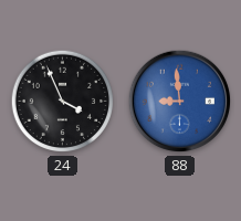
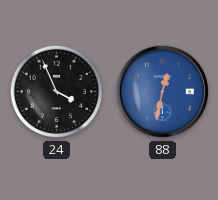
88: 8:59 -> 12:32 (163, 92)
